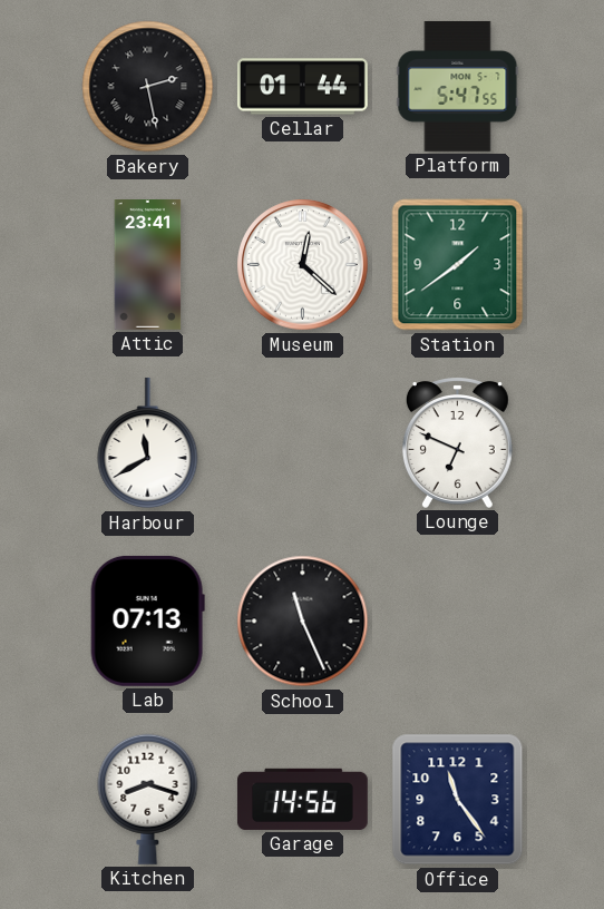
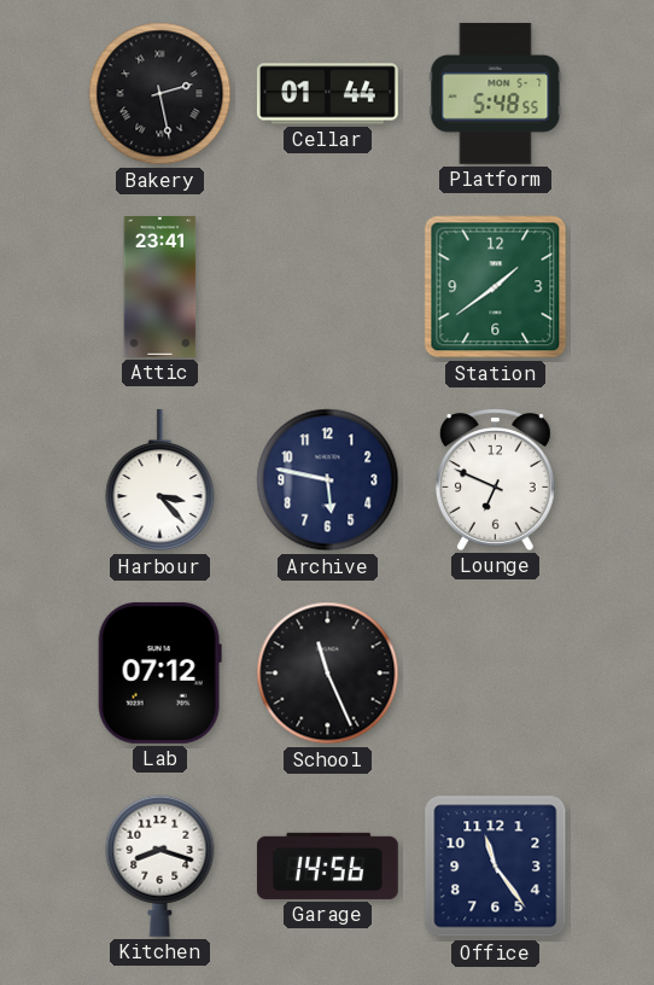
Platform: 5:47 -> 5:48 (496, 93)
Museum: 12:22 -> none (303, 265)
Harbour: 11:40 -> 3:23 (160, 480)
Archive: none -> 5:47 (328, 480)
Lab: 07:13 -> 07:12 (159, 672)
